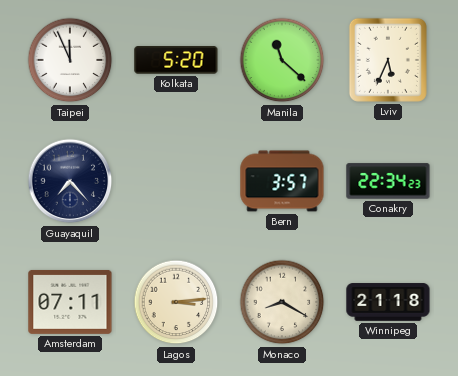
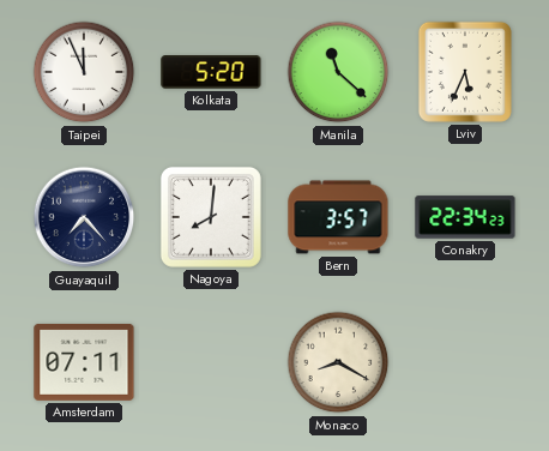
Nagoya: none -> 8:01 (211, 217)
Lagos: 3:14 -> none (176, 302)
Winnipeg: 21:18 -> none (388, 302)
